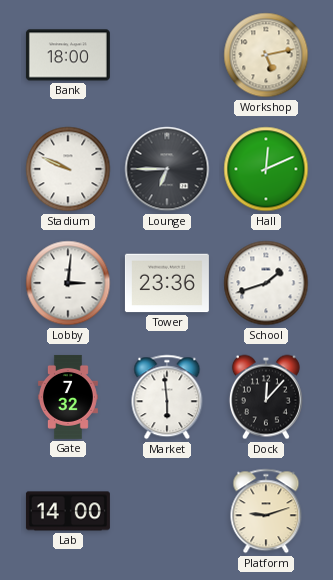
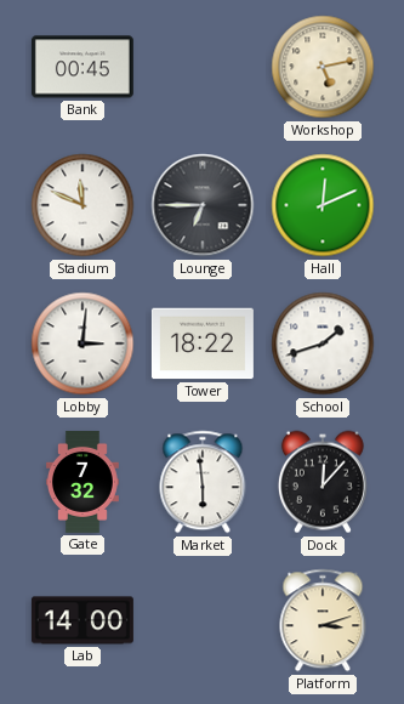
Bank: 18:00 -> 00:45 (82, 67)
Stadium: 9:49 -> 11:49 (82, 205)
Tower: 23:36 -> 18:22 (203, 344)
Platform: 9:12 -> 3:12 (323, 620)
